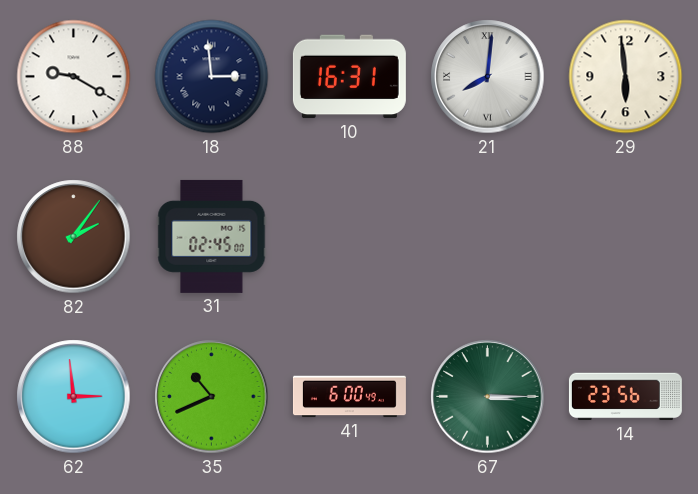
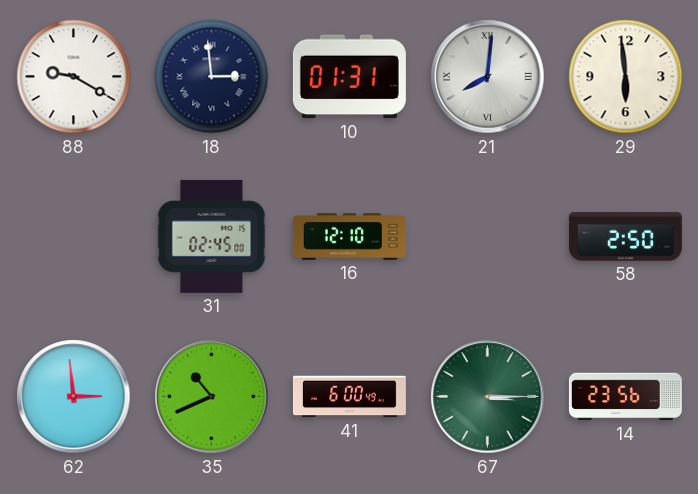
10: 16:31 -> 01:31 (349, 77)
82: 2:06 -> none (74, 237)
16: none -> 12:10 (349, 237)
58: none -> 2:50 (625, 237)
